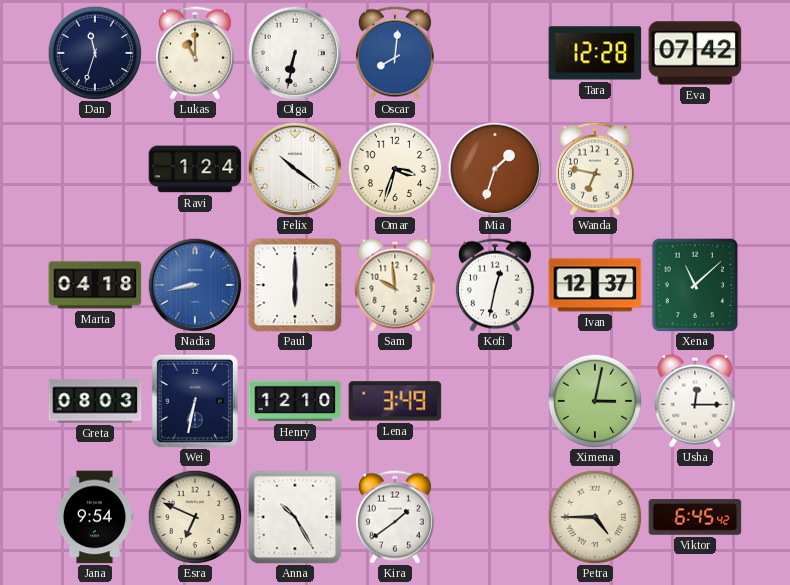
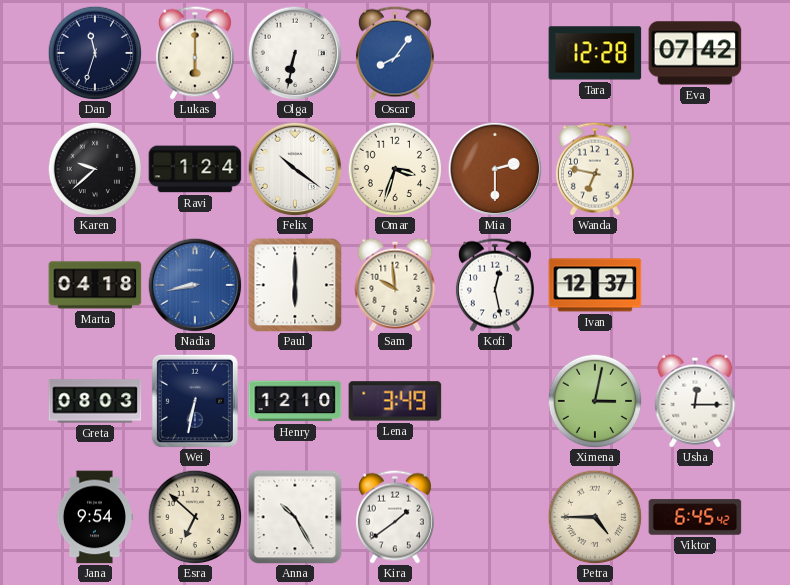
Lukas: 11:00 -> 6:00 (195, 53)
Oscar: 8:01 -> 8:06 (395, 53)
Karen: none -> 9:38 (95, 169)
Mia: 1:33 -> 2:30 (495, 169)
Kofi: 12:32 -> 12:28 (495, 285)
Xena: 11:08 -> none (695, 285)
Esra: 6:49 -> 6:52 (195, 517)
